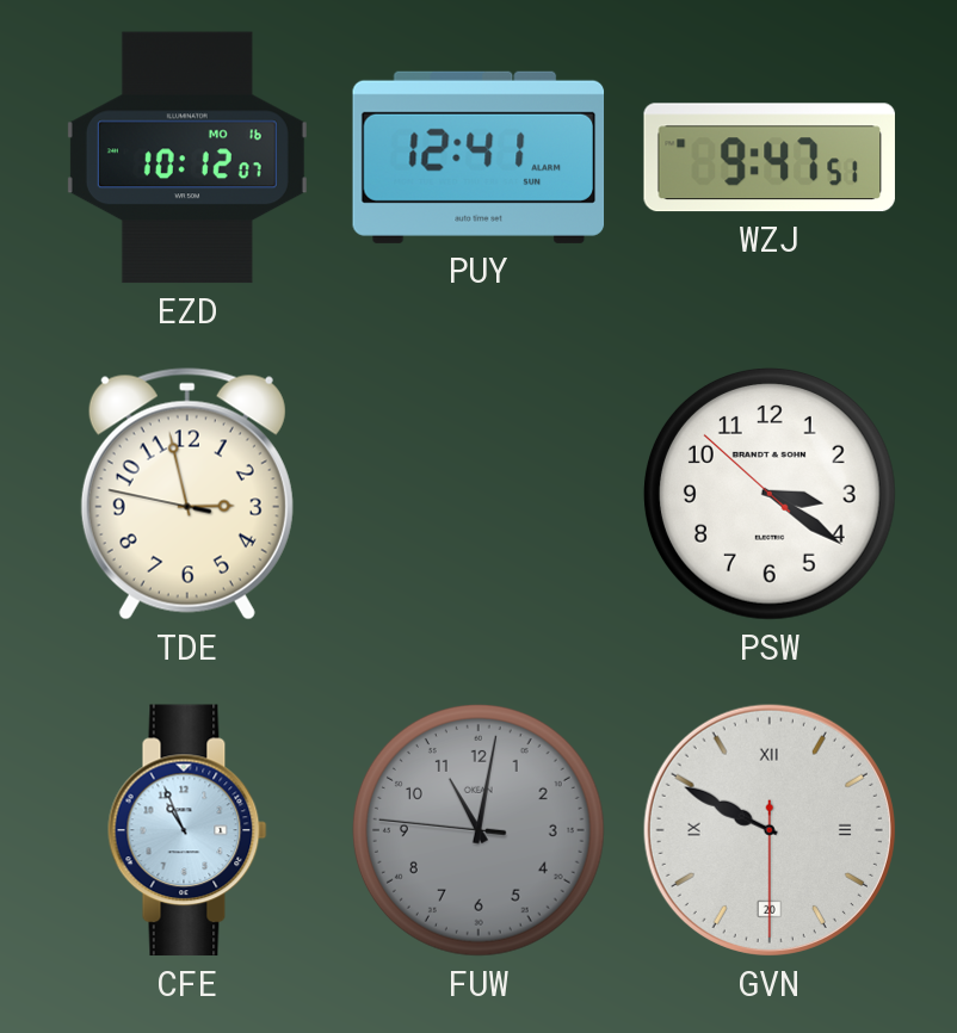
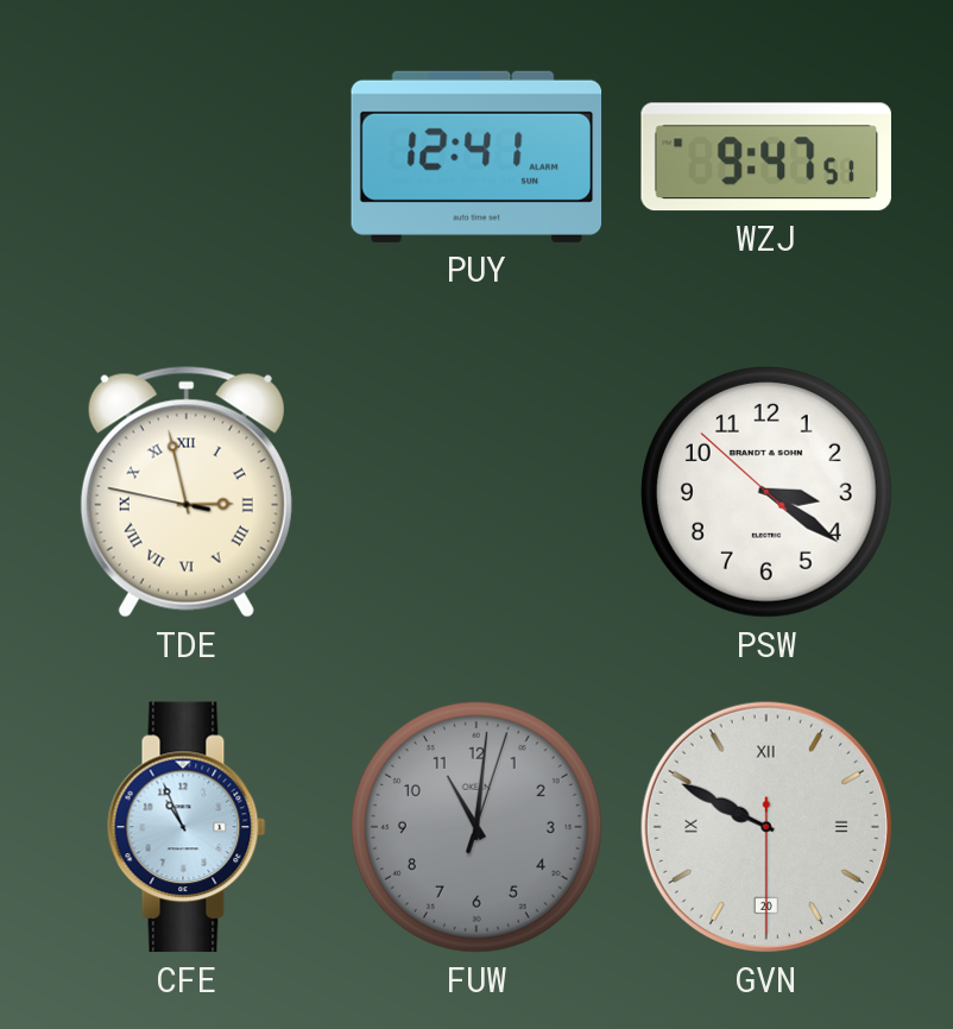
EZD: 10:12 -> none (187, 157)
TDE numerals: Arabic -> Roman (187, 492)
FUW: 11:01:46 -> 11:01:03 (476, 827)
